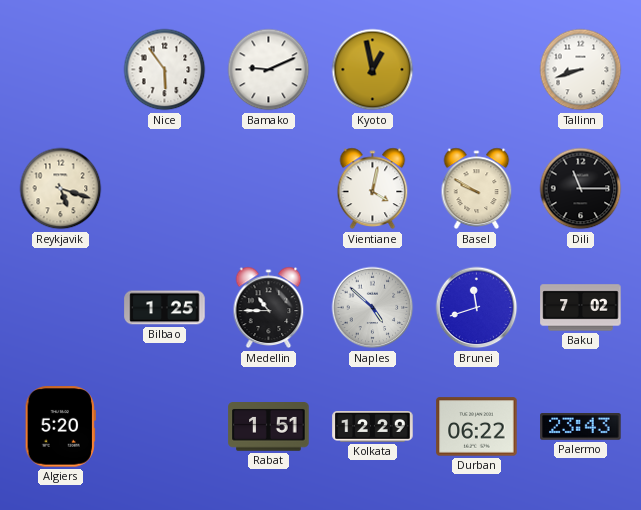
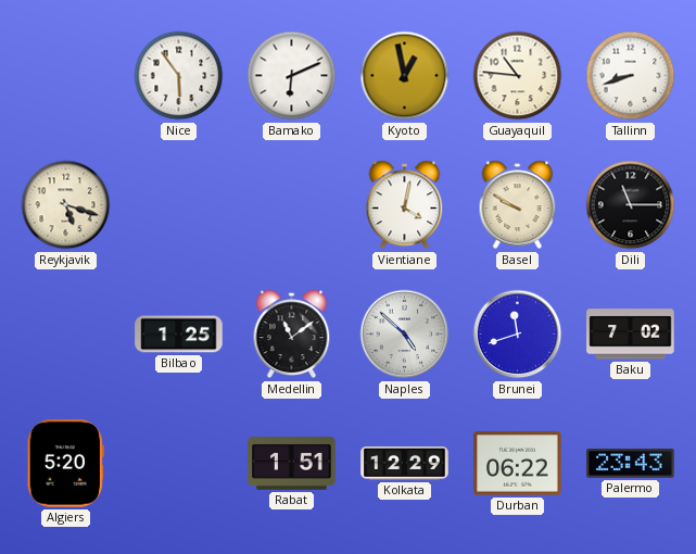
Bamako: 9:11 -> 6:11 (292, 76)
Guayaquil: none -> 10:46 (518, 76)
Medellin: 10:45 -> 11:09 (292, 335)
